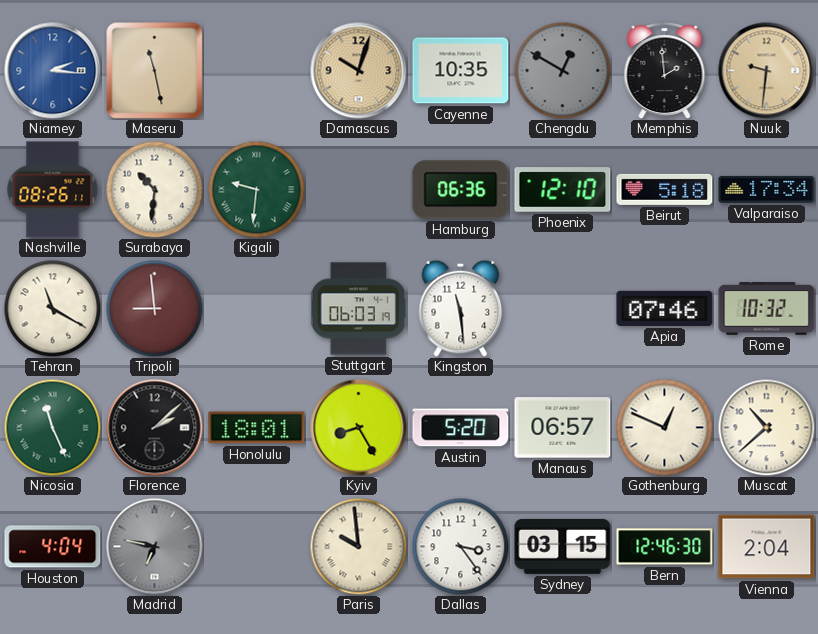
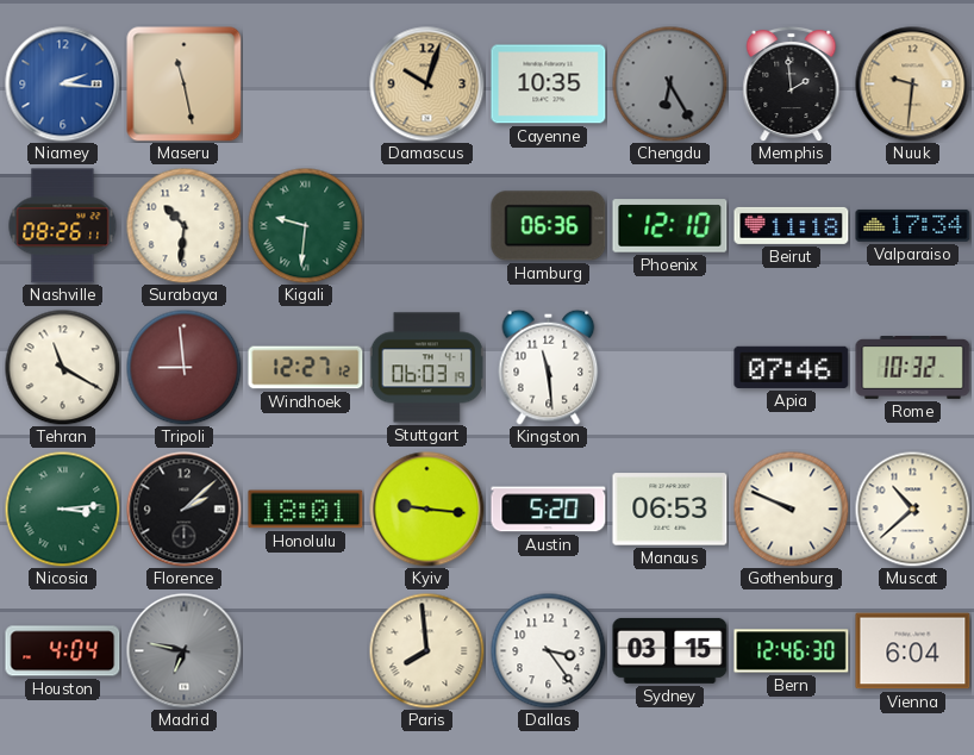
Chengdu: 12:50 -> 6:25 (669, 83)
Beirut: 5:18 -> 11:18 (792, 225)
Windhoek: none -> 12:27 (306, 368)
Nicosia: 11:26 -> 3:14 (62, 508)
Kyiv: 8:25 -> 9:16 (427, 510)
Manaus: 06:57 -> 06:53 (670, 510)
Gothenburg: 12:49 -> 9:49 (791, 508)
Paris: 9:59 -> 7:59 (426, 650)
Vienna: 2:04 -> 6:04 (913, 651)
